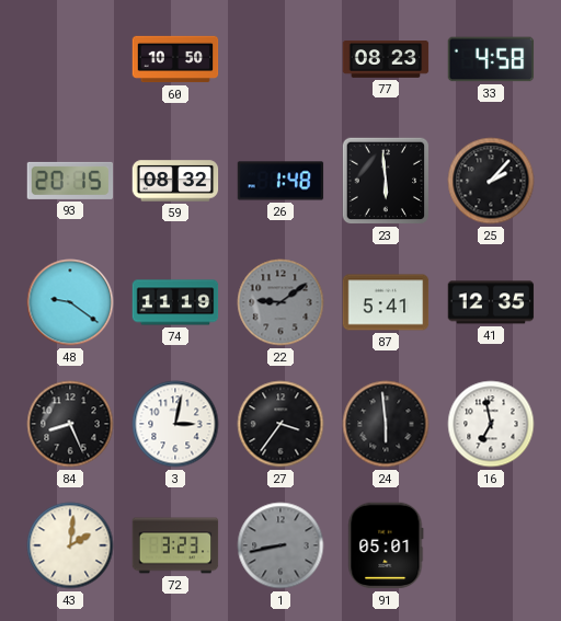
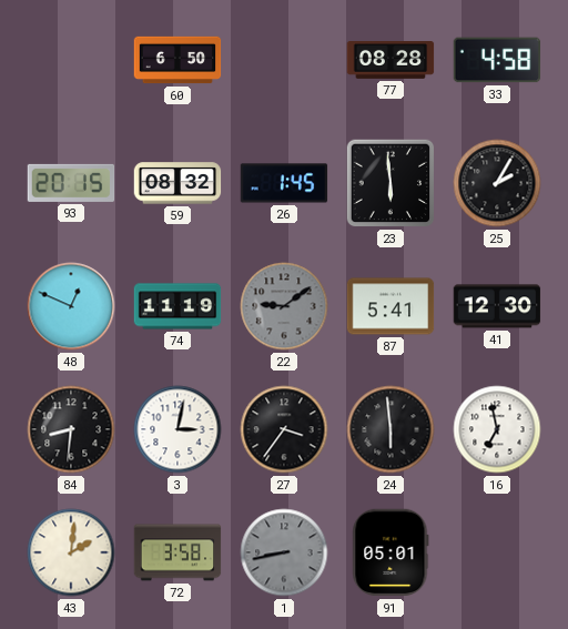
60: 10:50 -> 6:50 (177, 60)
77: 08:23 -> 08:28 (390, 61)
26: 1:48 -> 1:45 (284, 183)
25: 2:07 -> 2:05 (497, 183)
48: 9:21 -> 12:49 (71, 306)
41: 12:35 -> 12:30 (497, 306)
84: 8:26 -> 8:31 (71, 429)
72: 3:23 -> 3:58 (177, 552)
